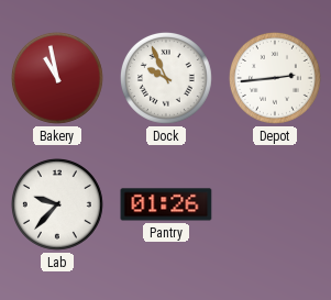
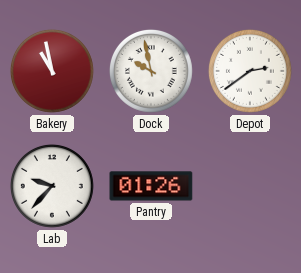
Dock: 9:56 -> 9:58 (151, 71)
Depot: 2:44 -> 2:39 (250, 71)
